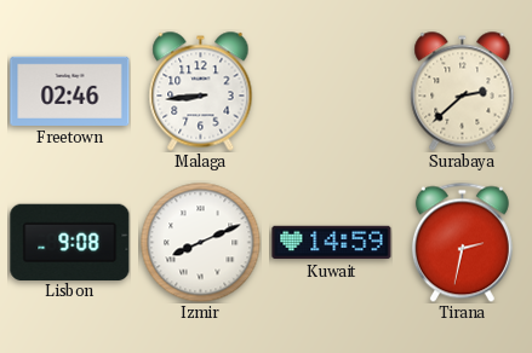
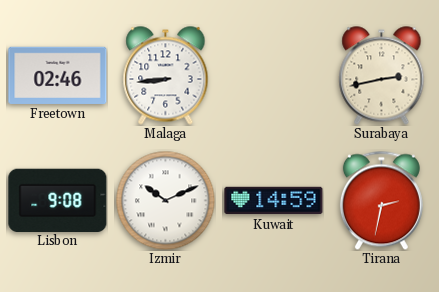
Surabaya: 2:38 -> 2:43 (382, 76)
Izmir: 8:11 -> 10:11 (166, 201)
